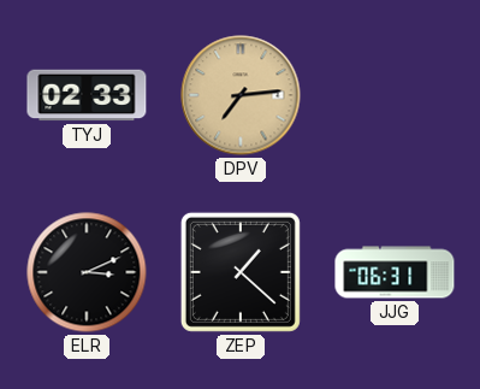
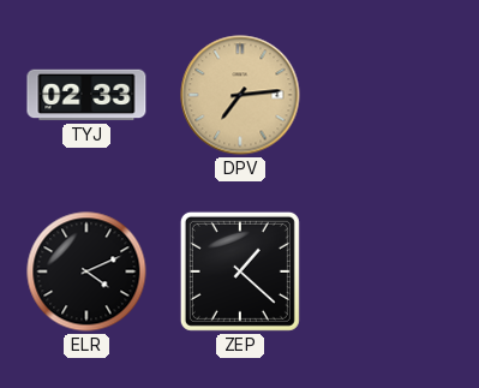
ELR: 3:11 -> 4:11 (86, 271)
JJG: 06:31 -> none (395, 272)
